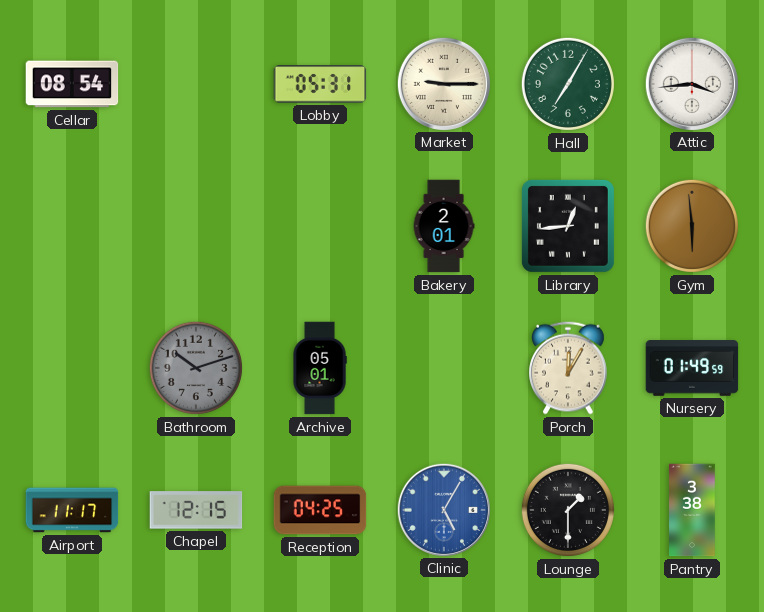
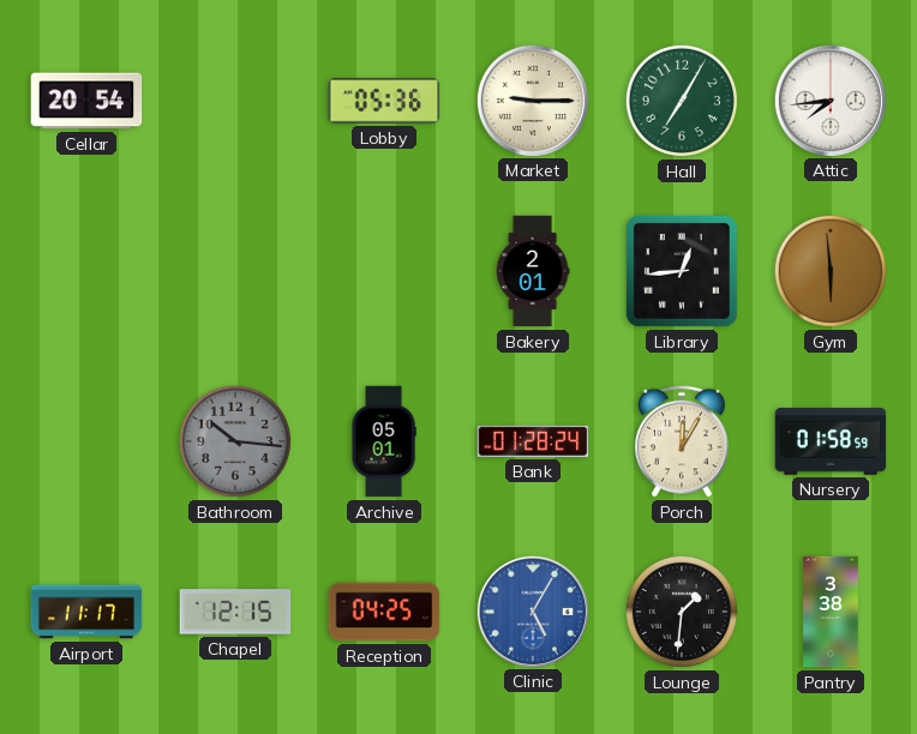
Cellar: 08:54 -> 20:54 (86, 101)
Lobby: 05:31 -> 05:36 (384, 101)
Attic: 3:44 -> 7:44 (829, 100)
Bathroom: 10:12 -> 10:16 (235, 441)
Bank: none -> 01:28 (533, 441)
Nursery: 01:49 -> 01:58 (831, 441)
Lounge: 1:30 -> 1:31 (682, 612)
